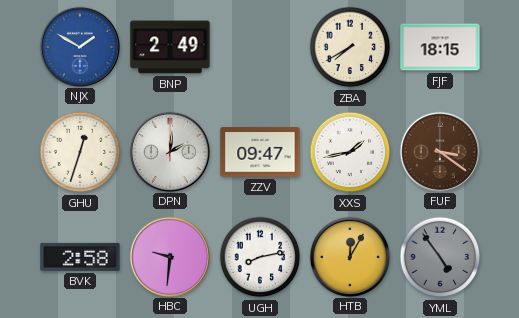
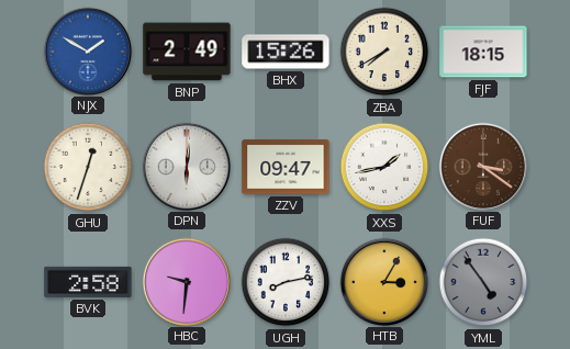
BHX: none -> 15:26 (286, 52)
DPN: 2:01 -> 6:01 (186, 166)
HTB: 12:05 -> 3:05 (383, 281)
